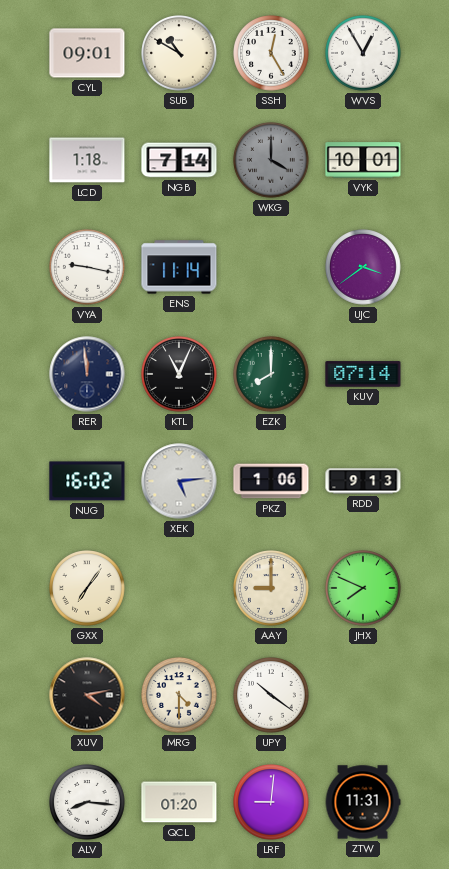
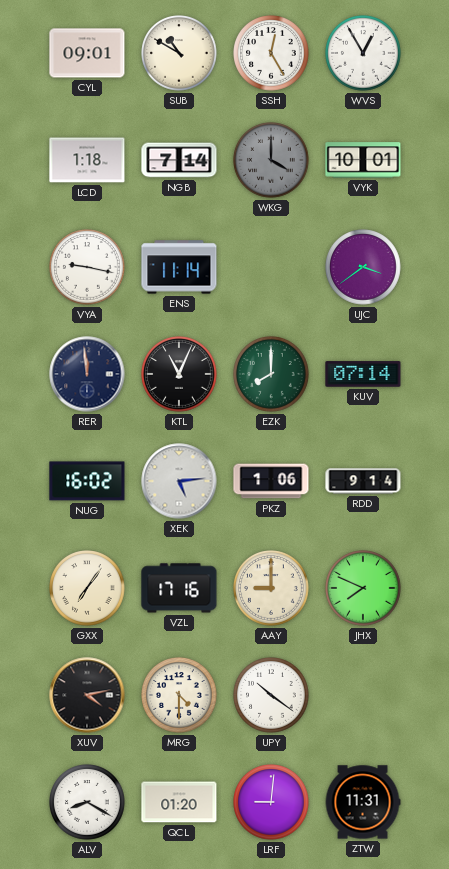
RDD: 9:13 -> 9:14 (363, 481)
VZL: none -> 17:16 (179, 588)
ALV: 8:16 -> 8:20 (87, 802)
